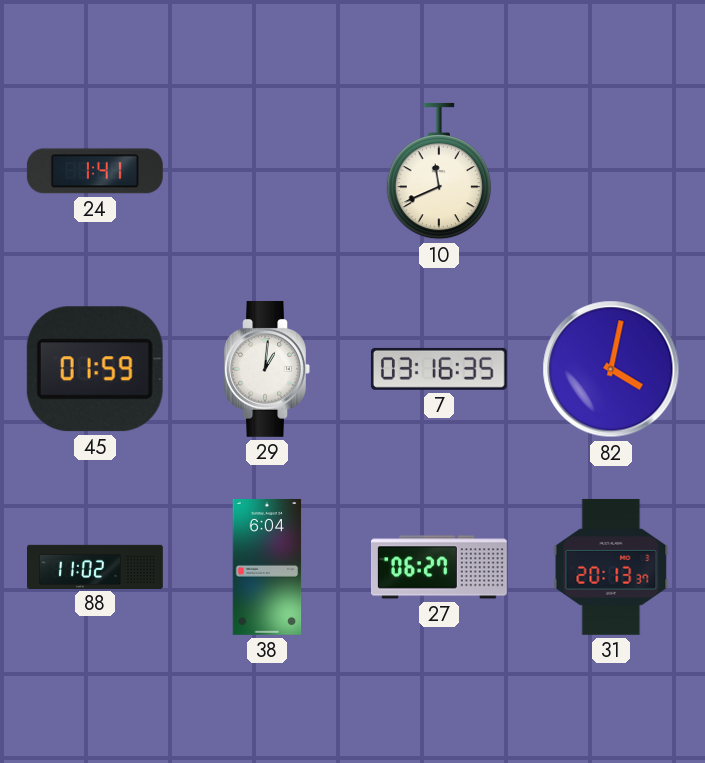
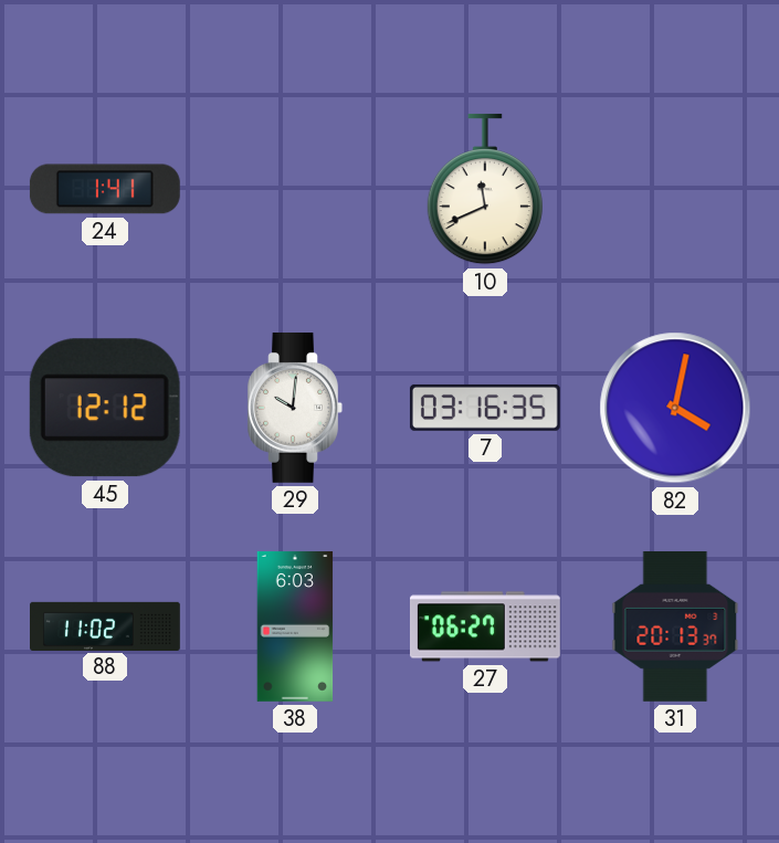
45: 01:59 -> 12:12 (105, 408)
29: 1:01 -> 10:01 (295, 408)
38: 6:04 -> 6:03 (295, 626)
